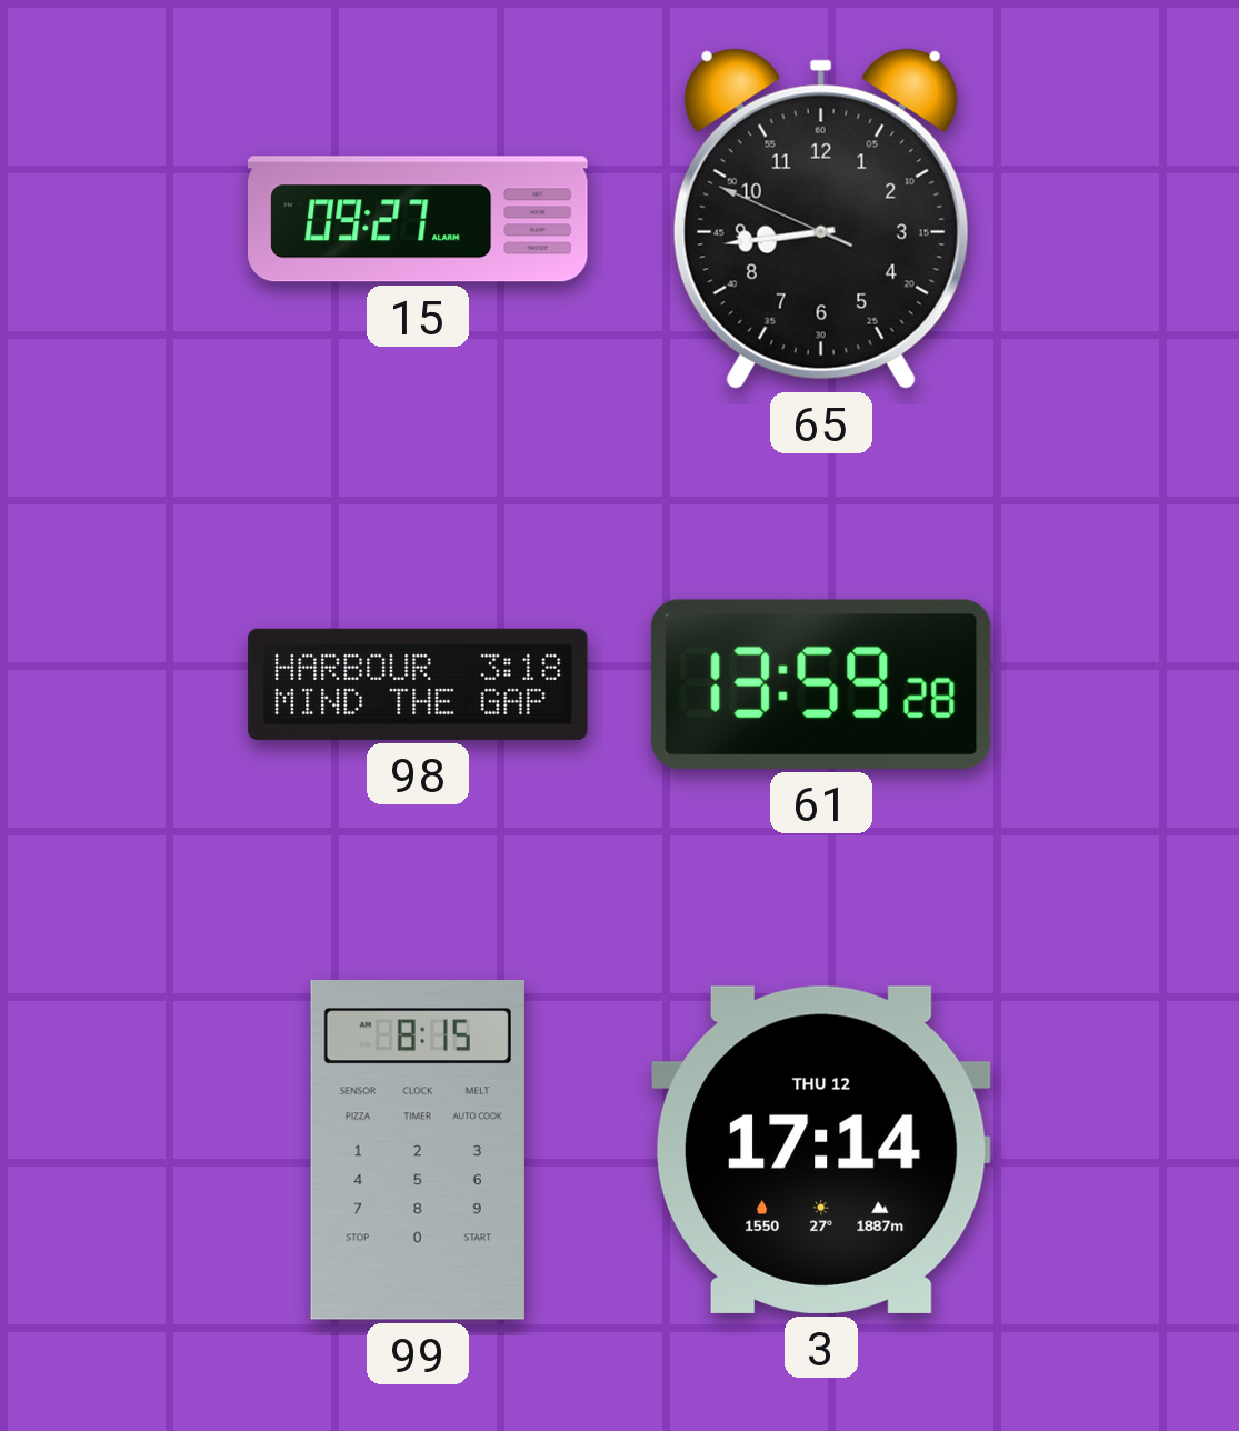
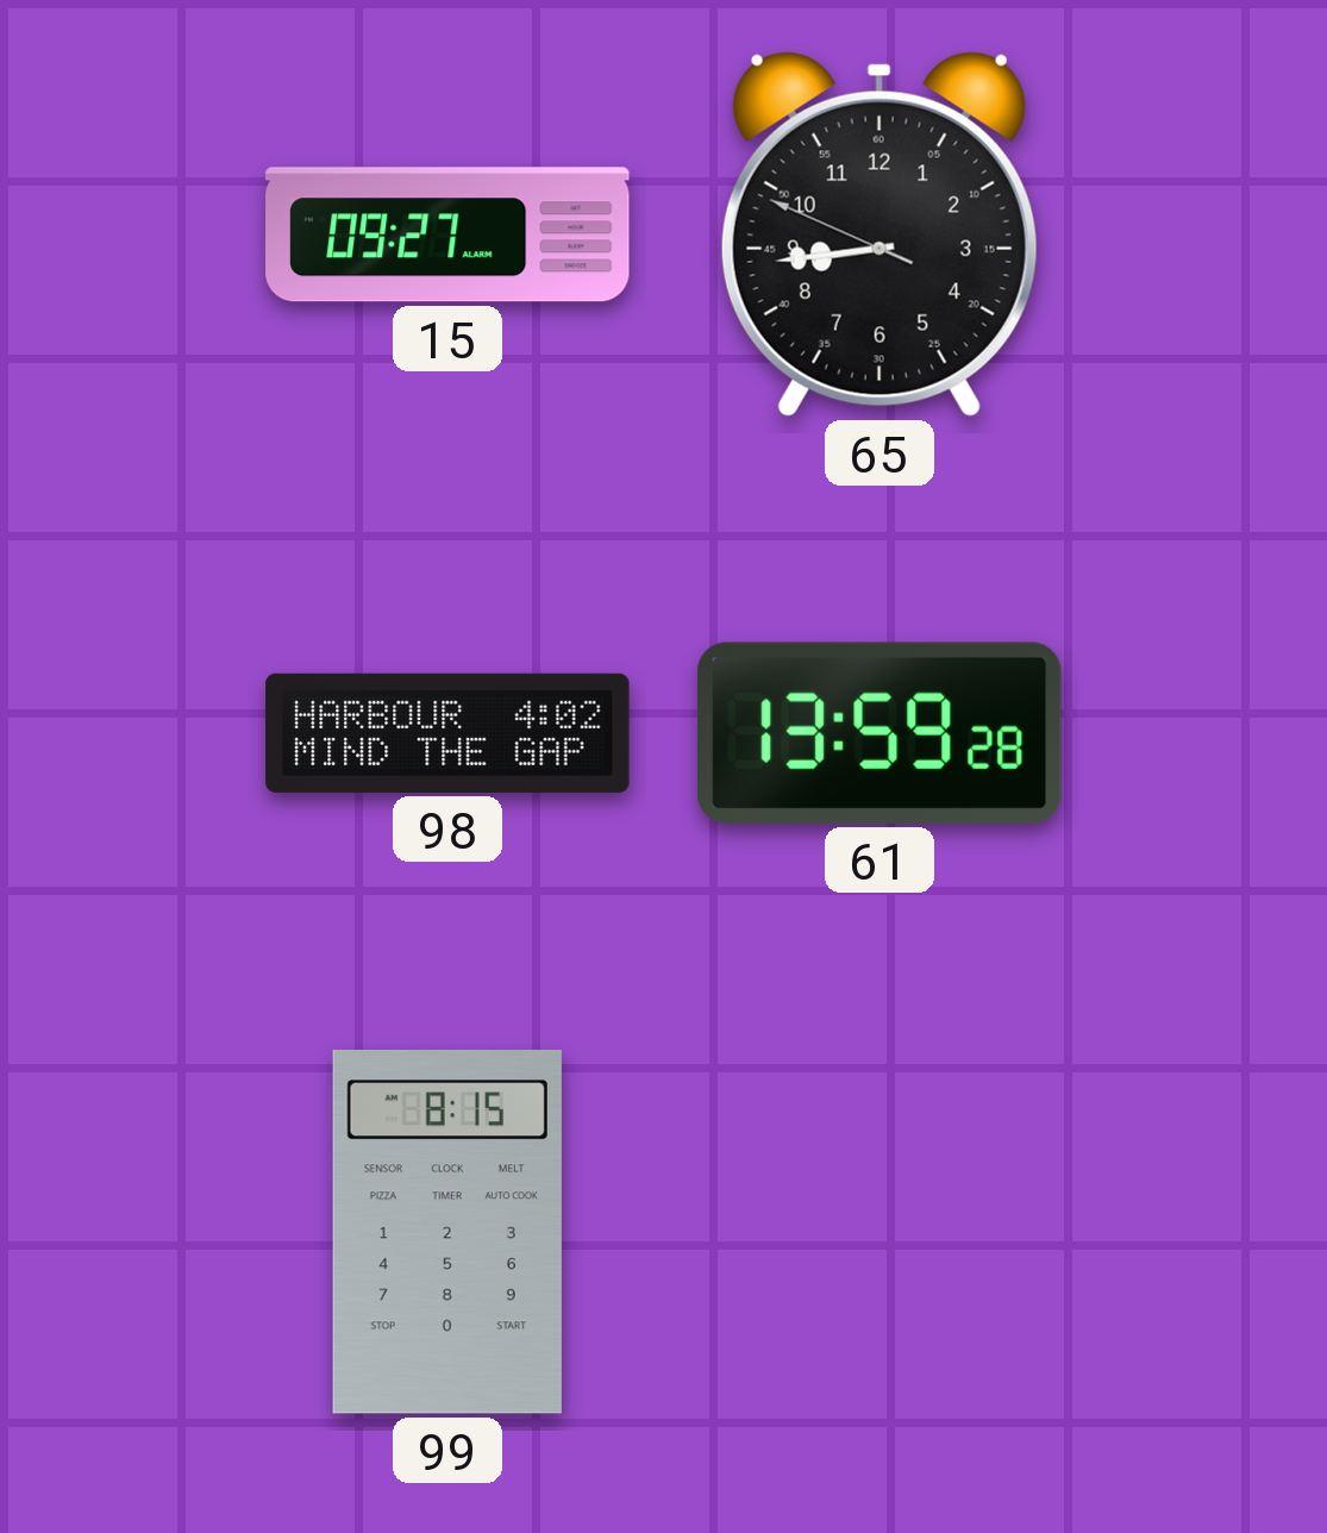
98: 3:18 -> 4:02 (447, 733)
3: 17:14 -> none (821, 1150)
